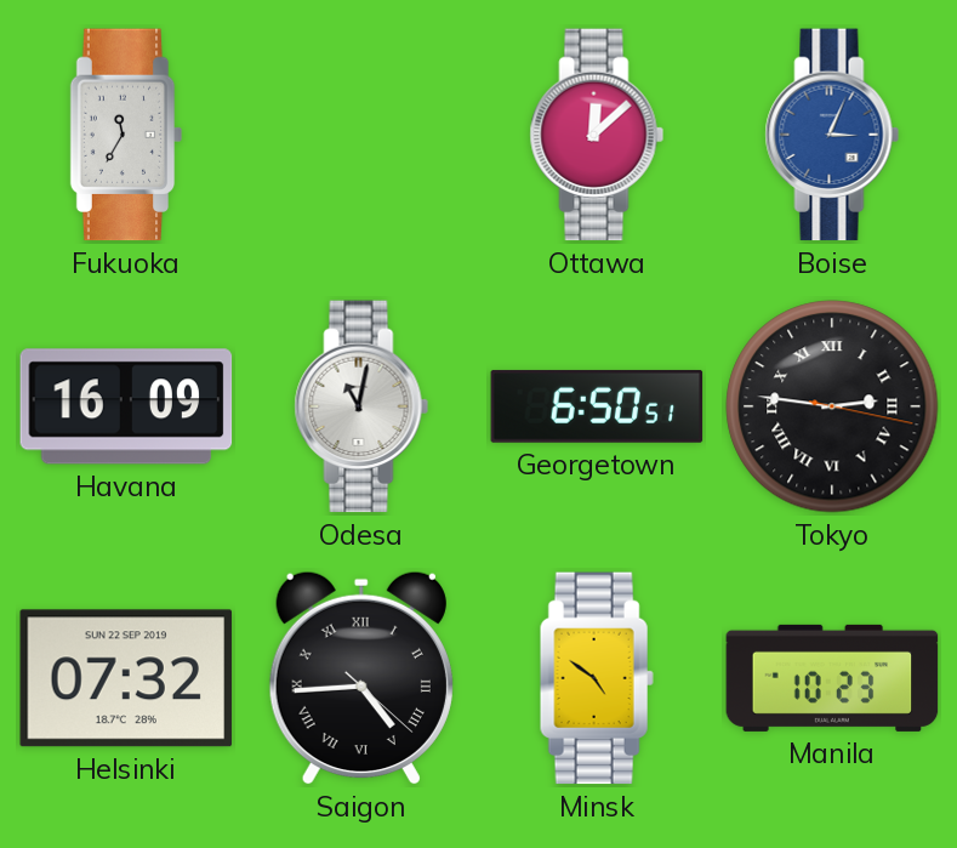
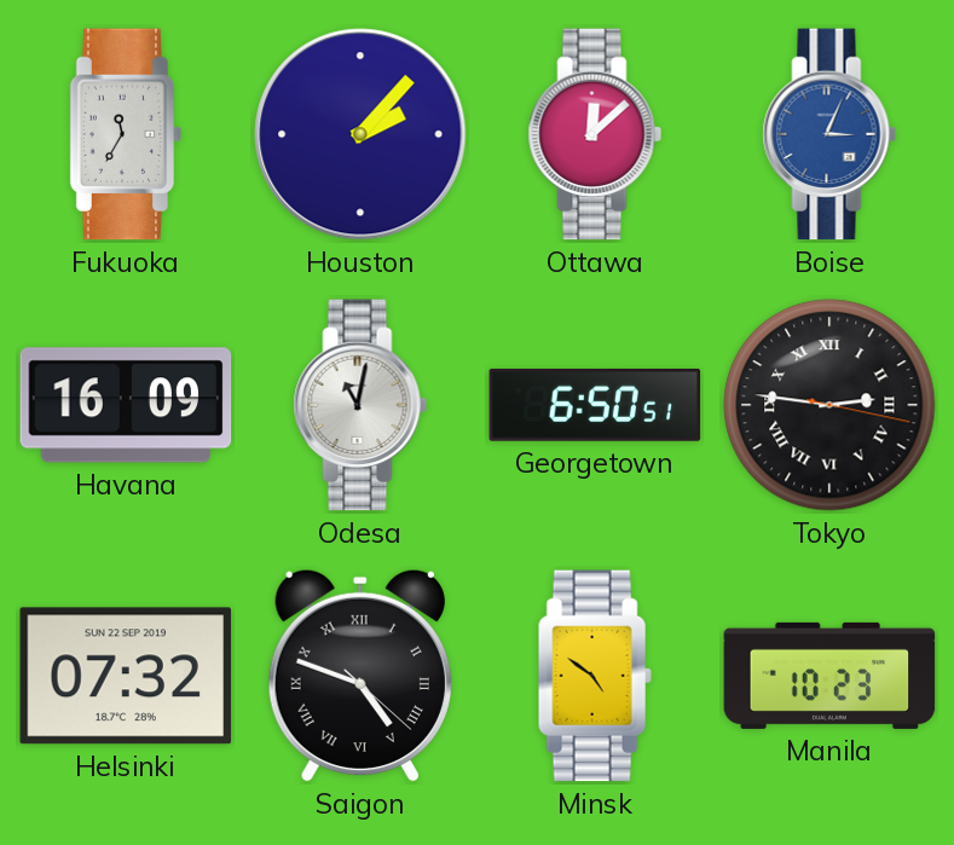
Houston: none -> 2:07 (360, 134)
Saigon: 4:44 -> 4:48 (360, 676)
